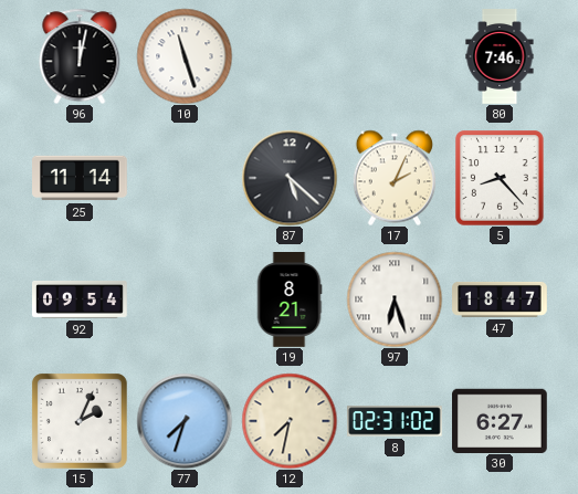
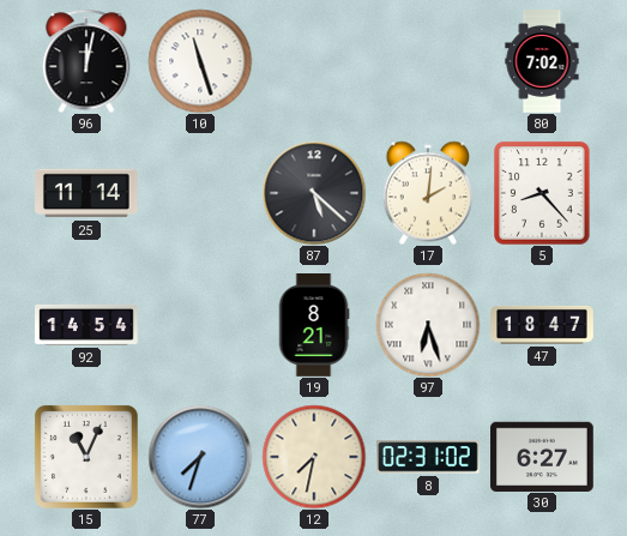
80: 7:46 -> 7:02 (542, 61)
17: 2:04 -> 2:01 (427, 193)
92: 09:54 -> 14:54 (86, 325)
15: 2:04 -> 11:04 (86, 457)
